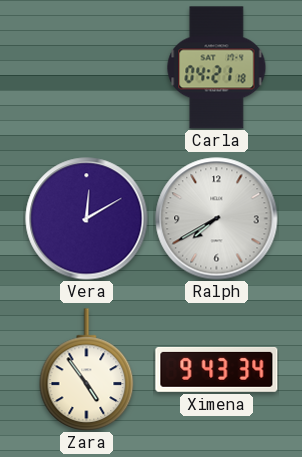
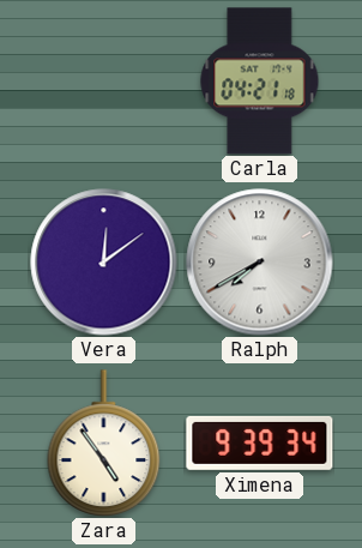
Vera: 12:10 -> 12:09 (104, 263)
Ximena: 9:43 -> 9:39 (260, 442)
